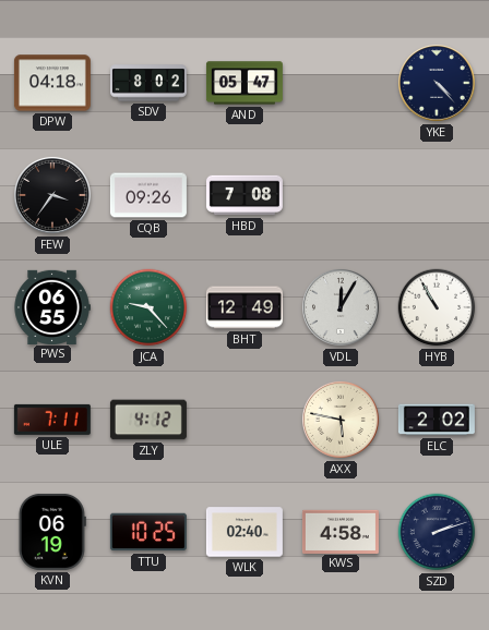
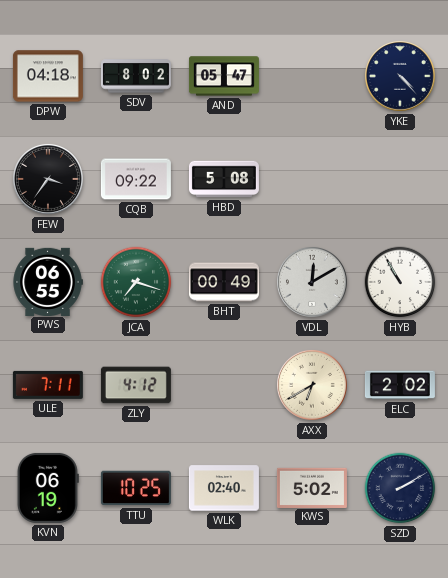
CQB: 09:26 -> 09:22 (136, 179)
HBD: 7:08 -> 5:08 (224, 179)
JCA: 9:23 -> 7:18 (136, 282)
BHT: 12:49 -> 00:49 (224, 282)
VDL: 12:05 -> 12:10 (313, 283)
AXX: 5:47 -> 6:40 (313, 386)
KWS: 4:58 -> 5:02 (312, 487)
SZD: 2:12 -> 2:10 (400, 488)
